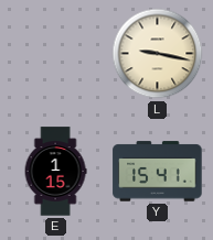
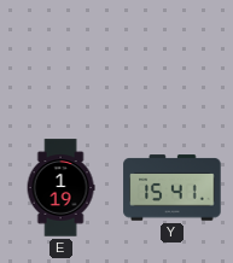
L: 9:17 -> none (158, 54)
E: 1:15 -> 1:19 (60, 188)
